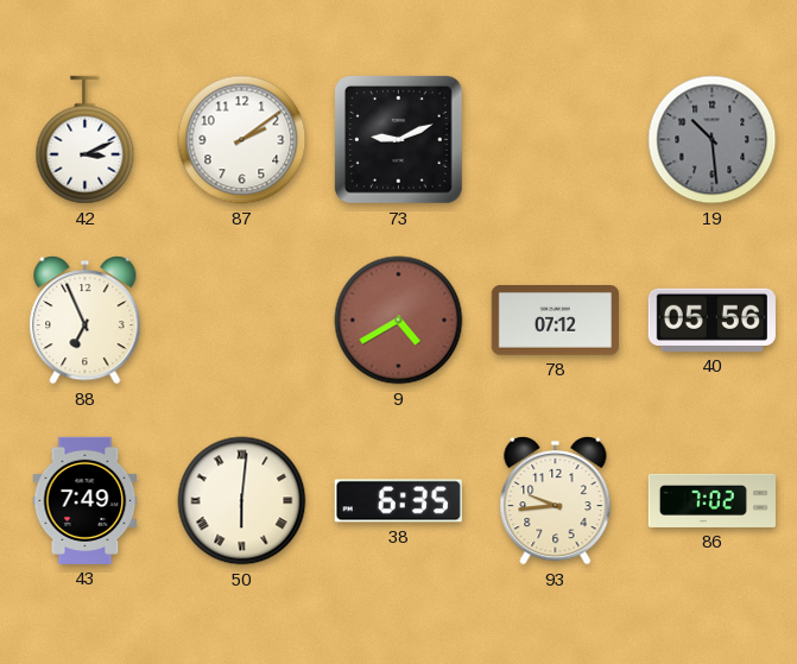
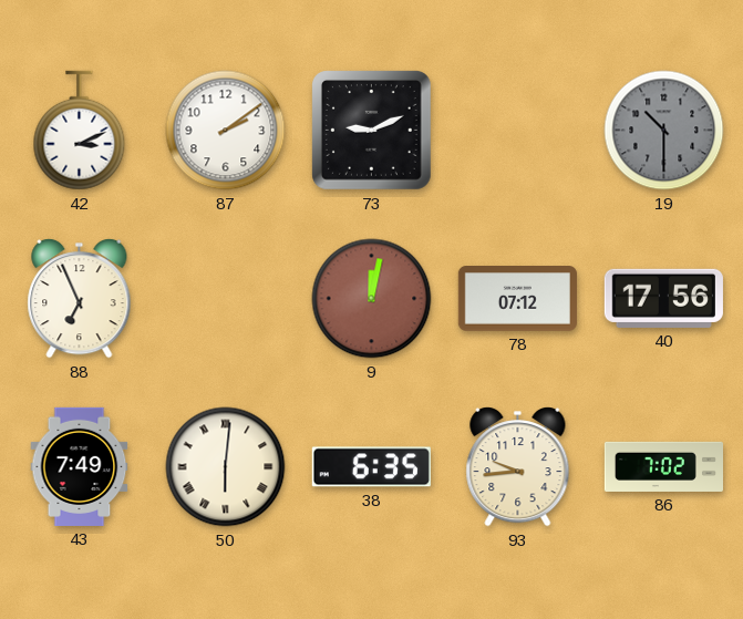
19: 10:29 -> 10:30 (664, 131)
9: 4:40 -> 12:02 (372, 299)
40: 05:56 -> 17:56 (663, 298)
